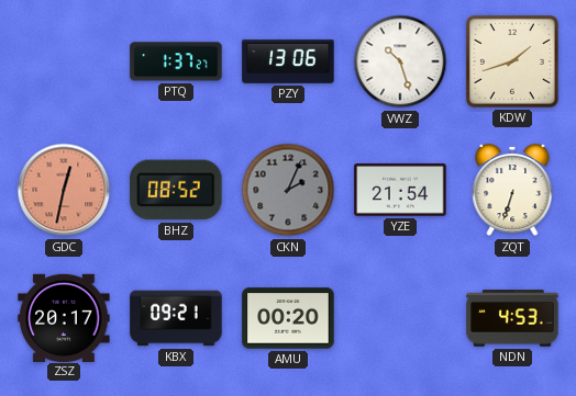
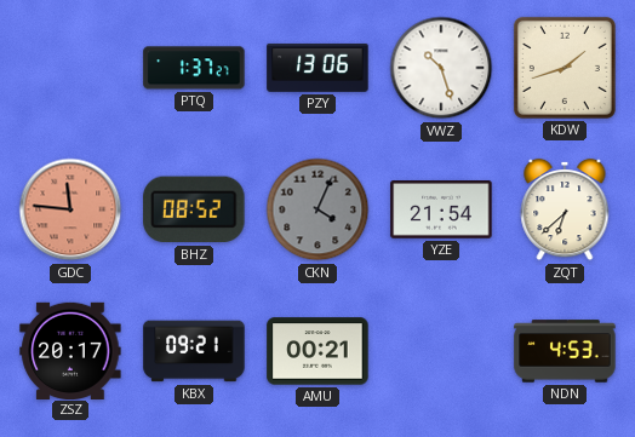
GDC: 12:32 -> 11:46 (70, 209)
CKN: 2:04 -> 4:04 (317, 209)
ZQT: 6:33 -> 6:38 (565, 209)
AMU: 00:20 -> 00:21 (317, 351)
